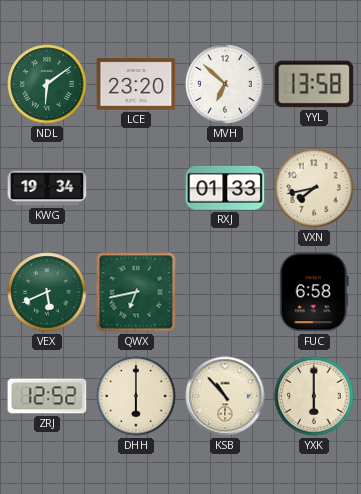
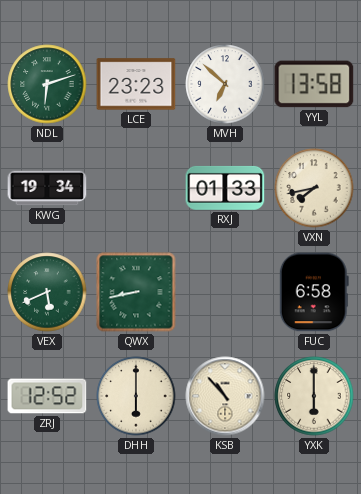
NDL: 6:09 -> 6:12 (47, 84)
LCE: 23:20 -> 23:23 (136, 84)
QWX: 6:43 -> 8:43 (136, 292)
